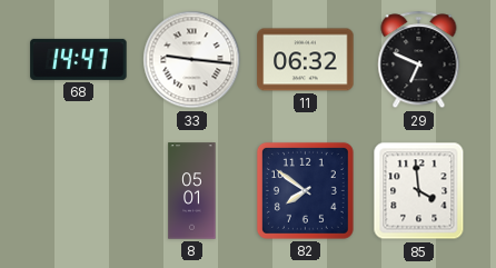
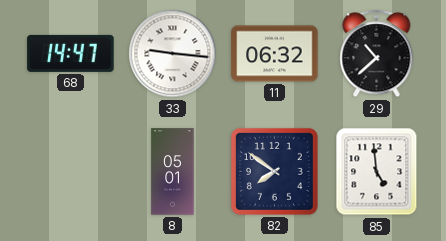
29: 6:49 -> 10:38 (377, 54)
85: 3:59 -> 4:59 (377, 172)
